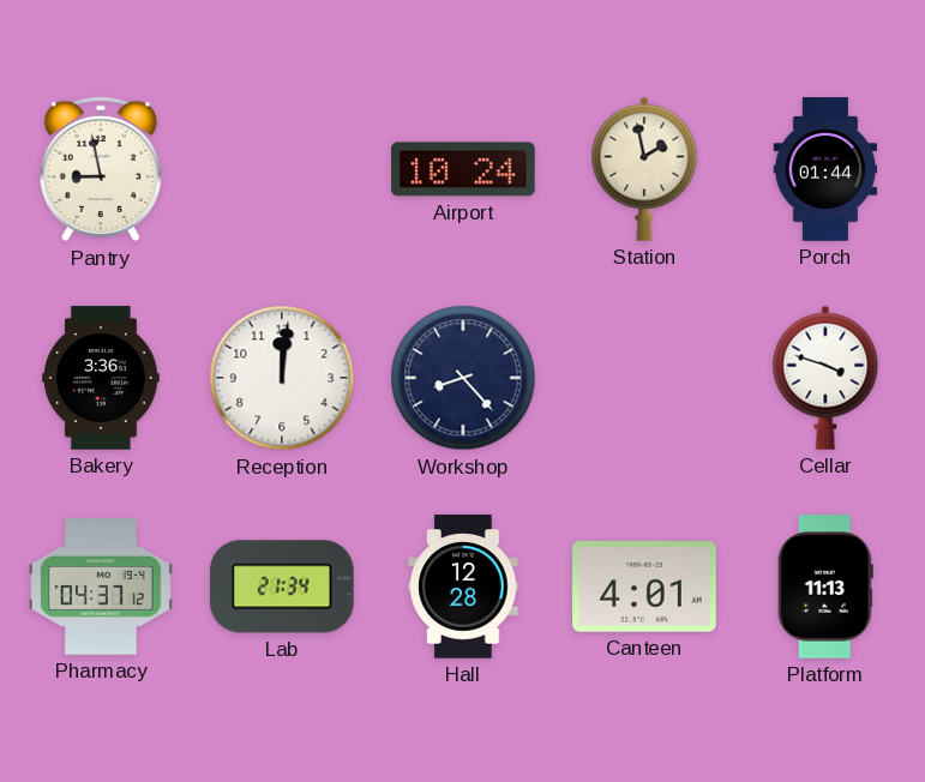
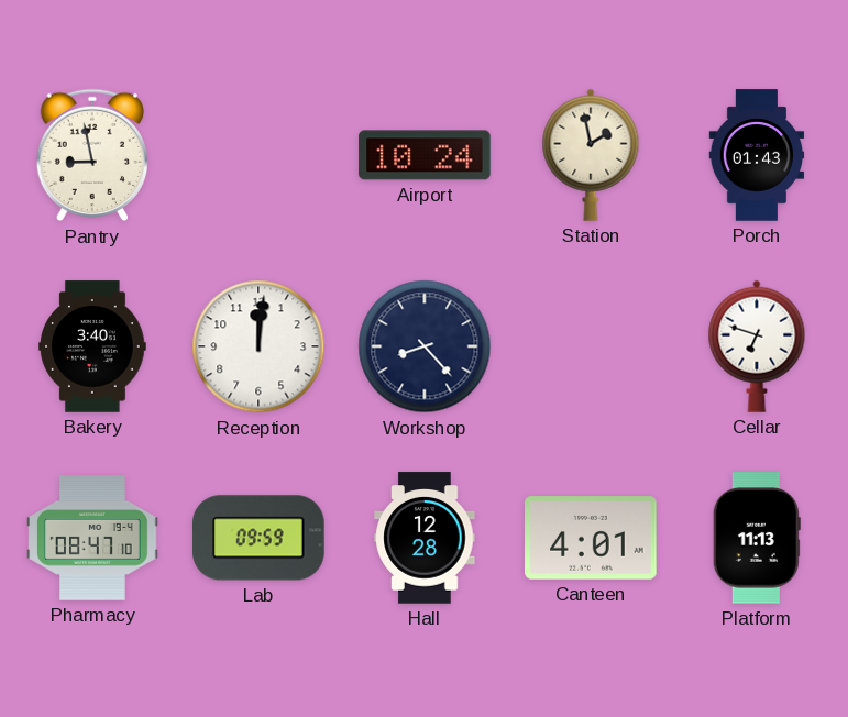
Porch: 01:44 -> 01:43 (757, 155)
Bakery: 3:36 -> 3:40 (92, 346)
Cellar: 3:48 -> 6:48 (757, 346)
Pharmacy: 04:37 -> 08:47 (92, 539)
Lab: 21:34 -> 09:59 (258, 538)
